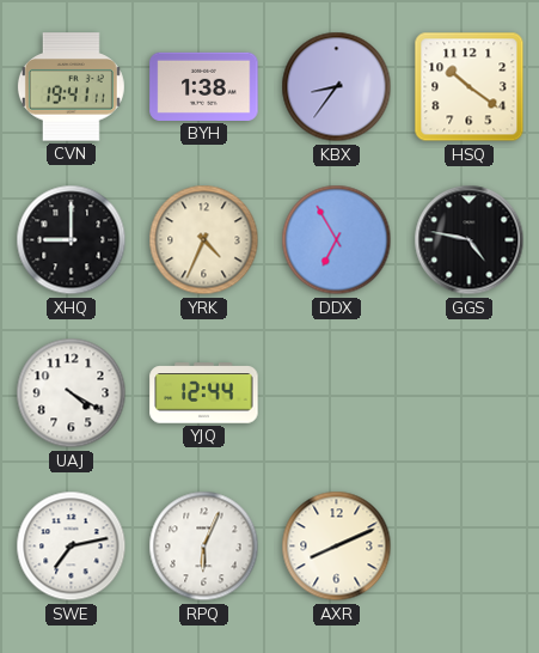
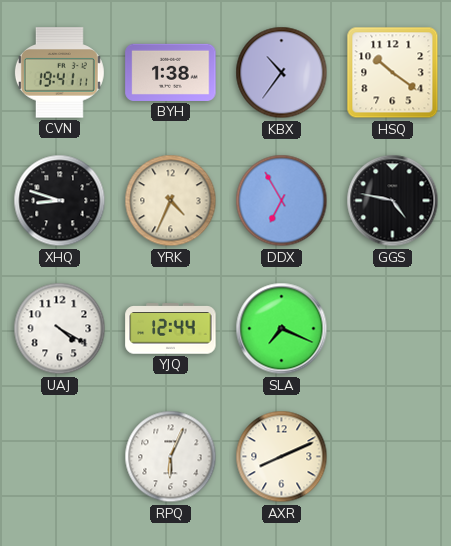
KBX: 8:36 -> 10:36 (282, 73)
XHQ: 9:00 -> 8:48 (60, 201)
SLA: none -> 7:19 (282, 329)
SWE: 7:13 -> none (72, 547)
